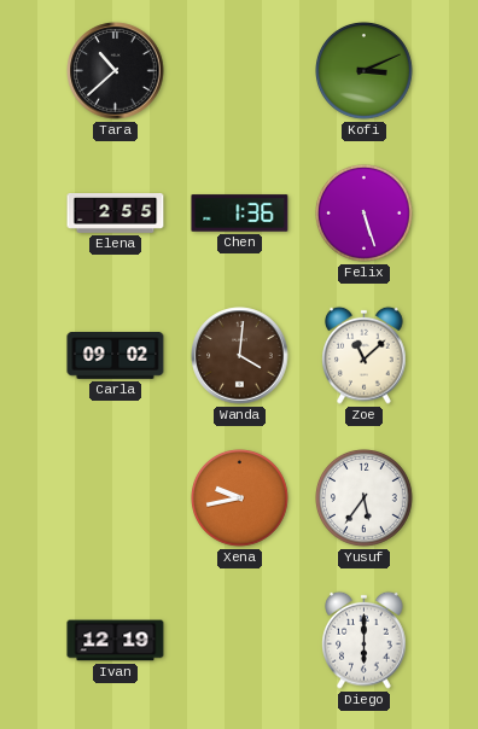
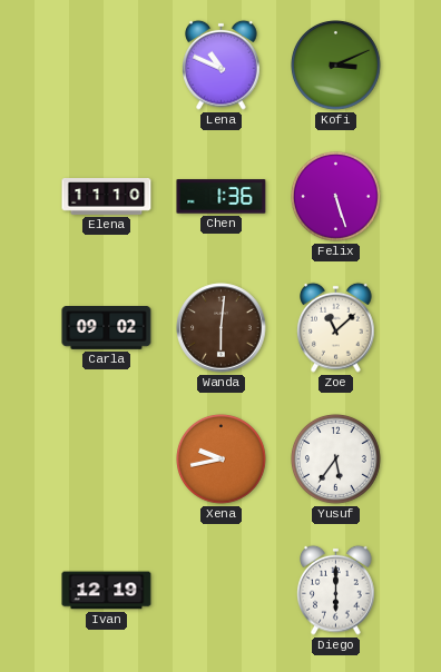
Tara: 10:38 -> none (116, 71)
Lena: none -> 10:49 (222, 65)
Elena: 2:55 -> 11:10 (107, 197)
Wanda: 4:01 -> 6:01 (222, 328)
